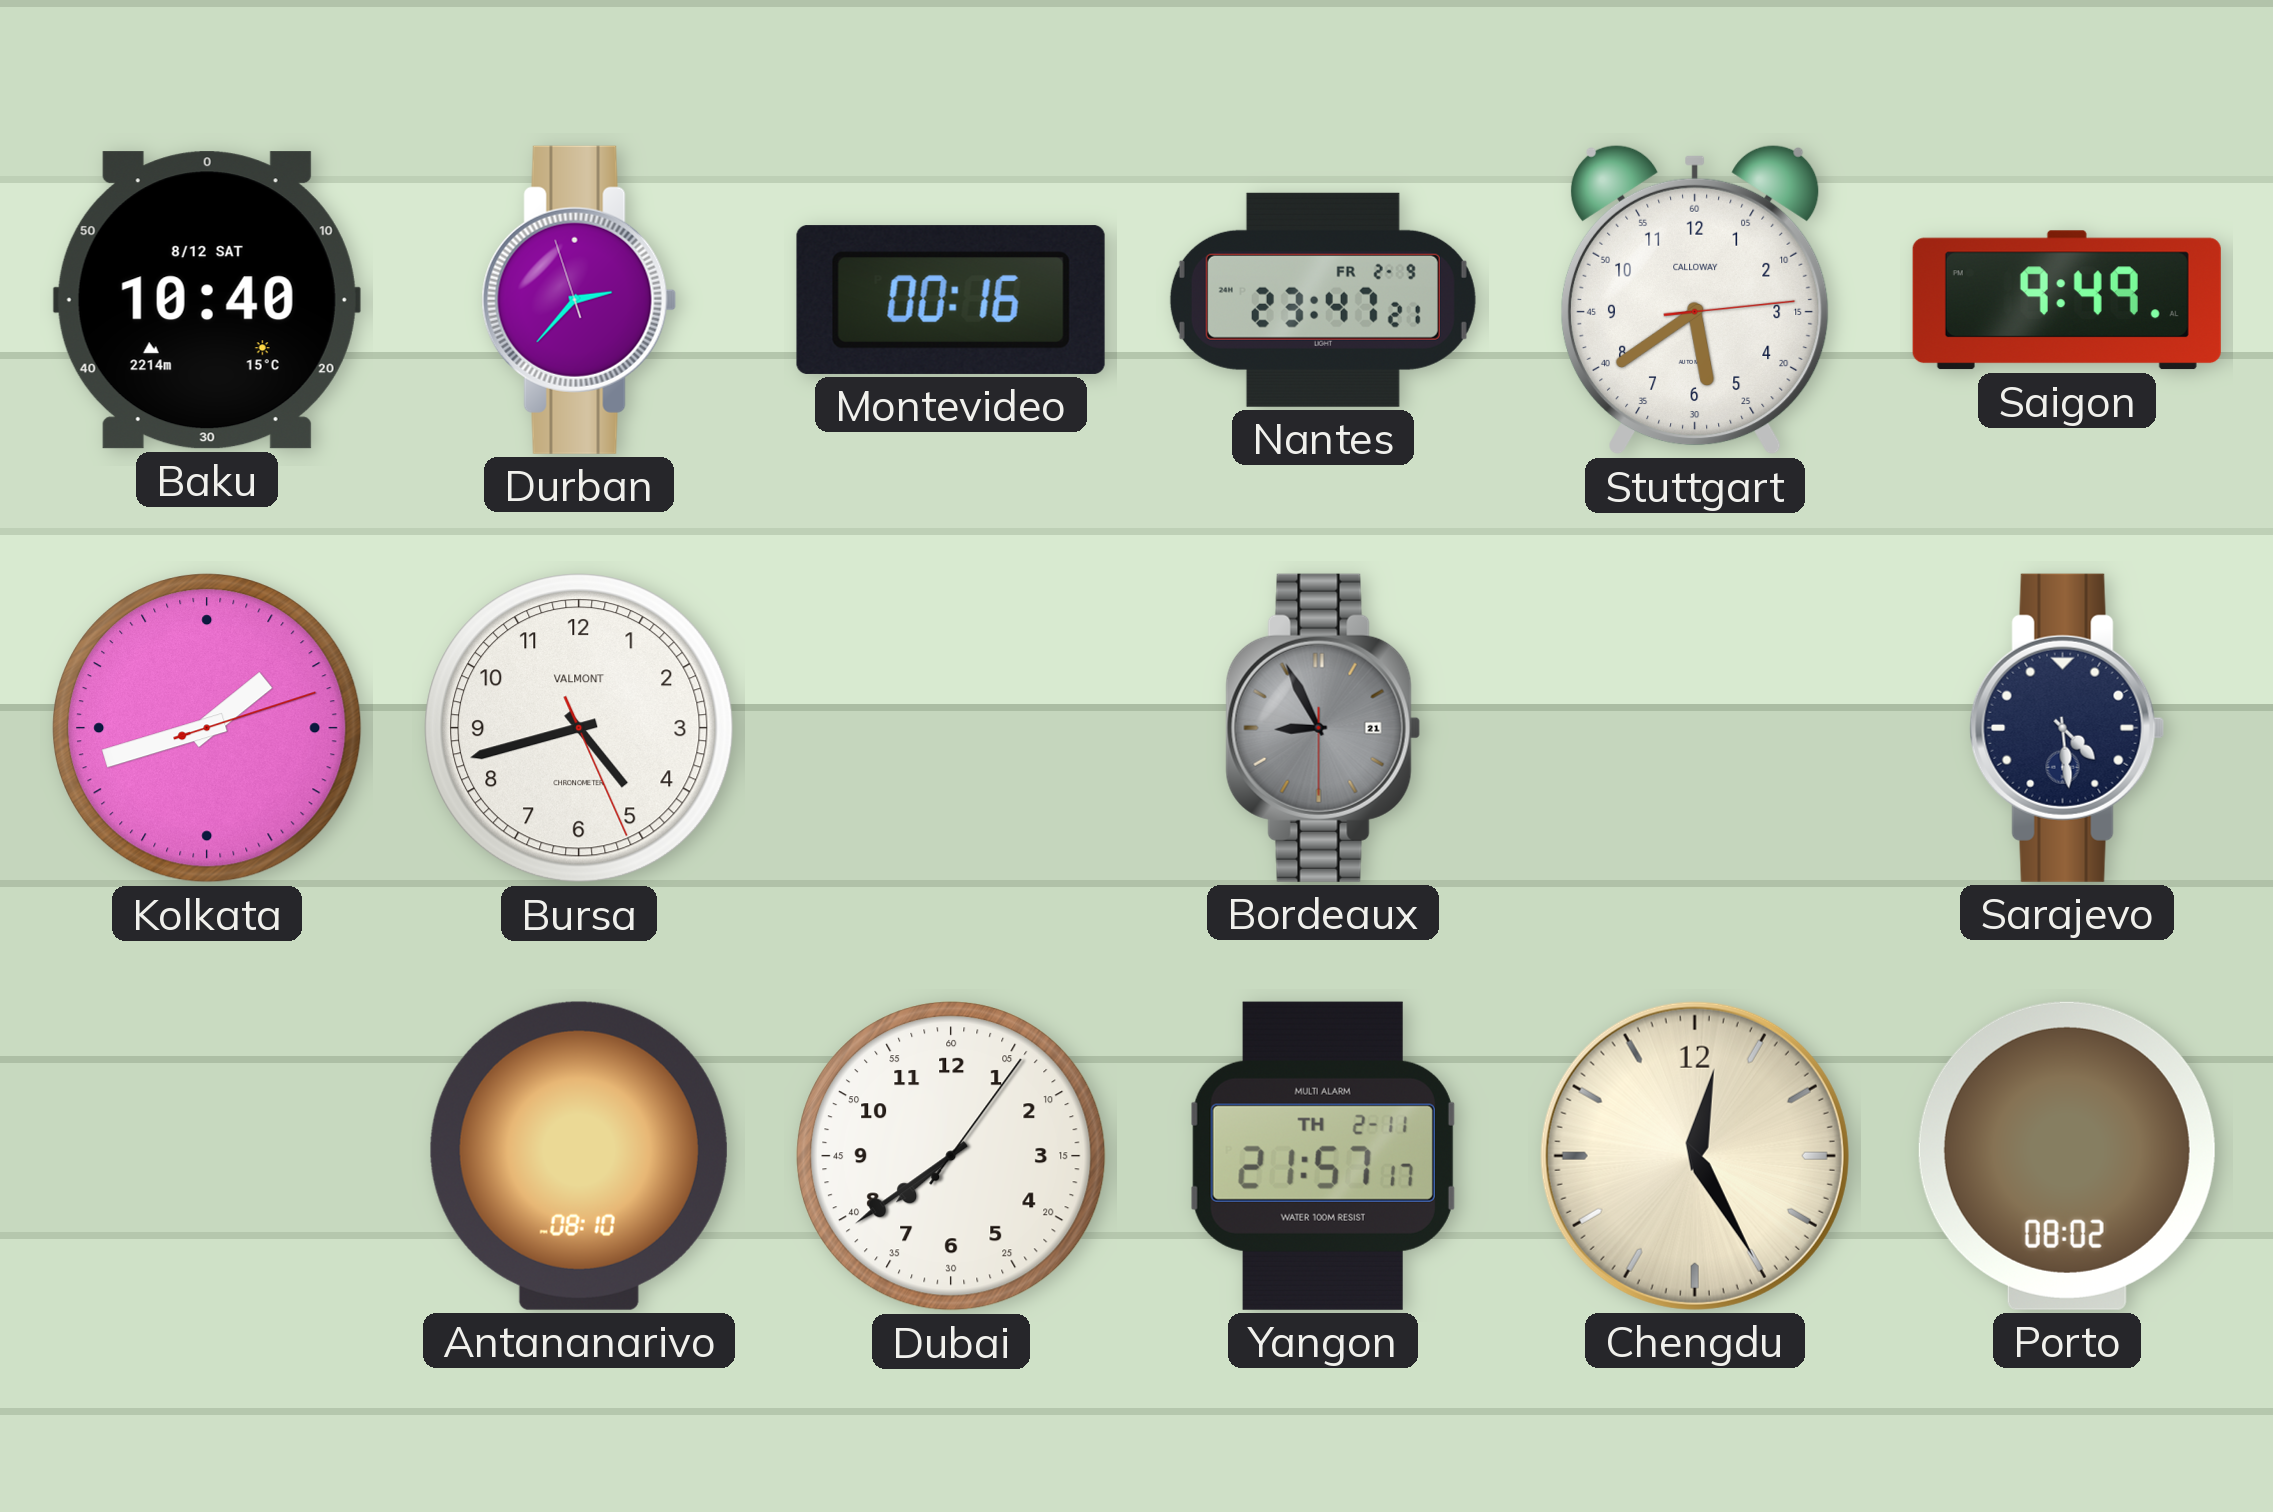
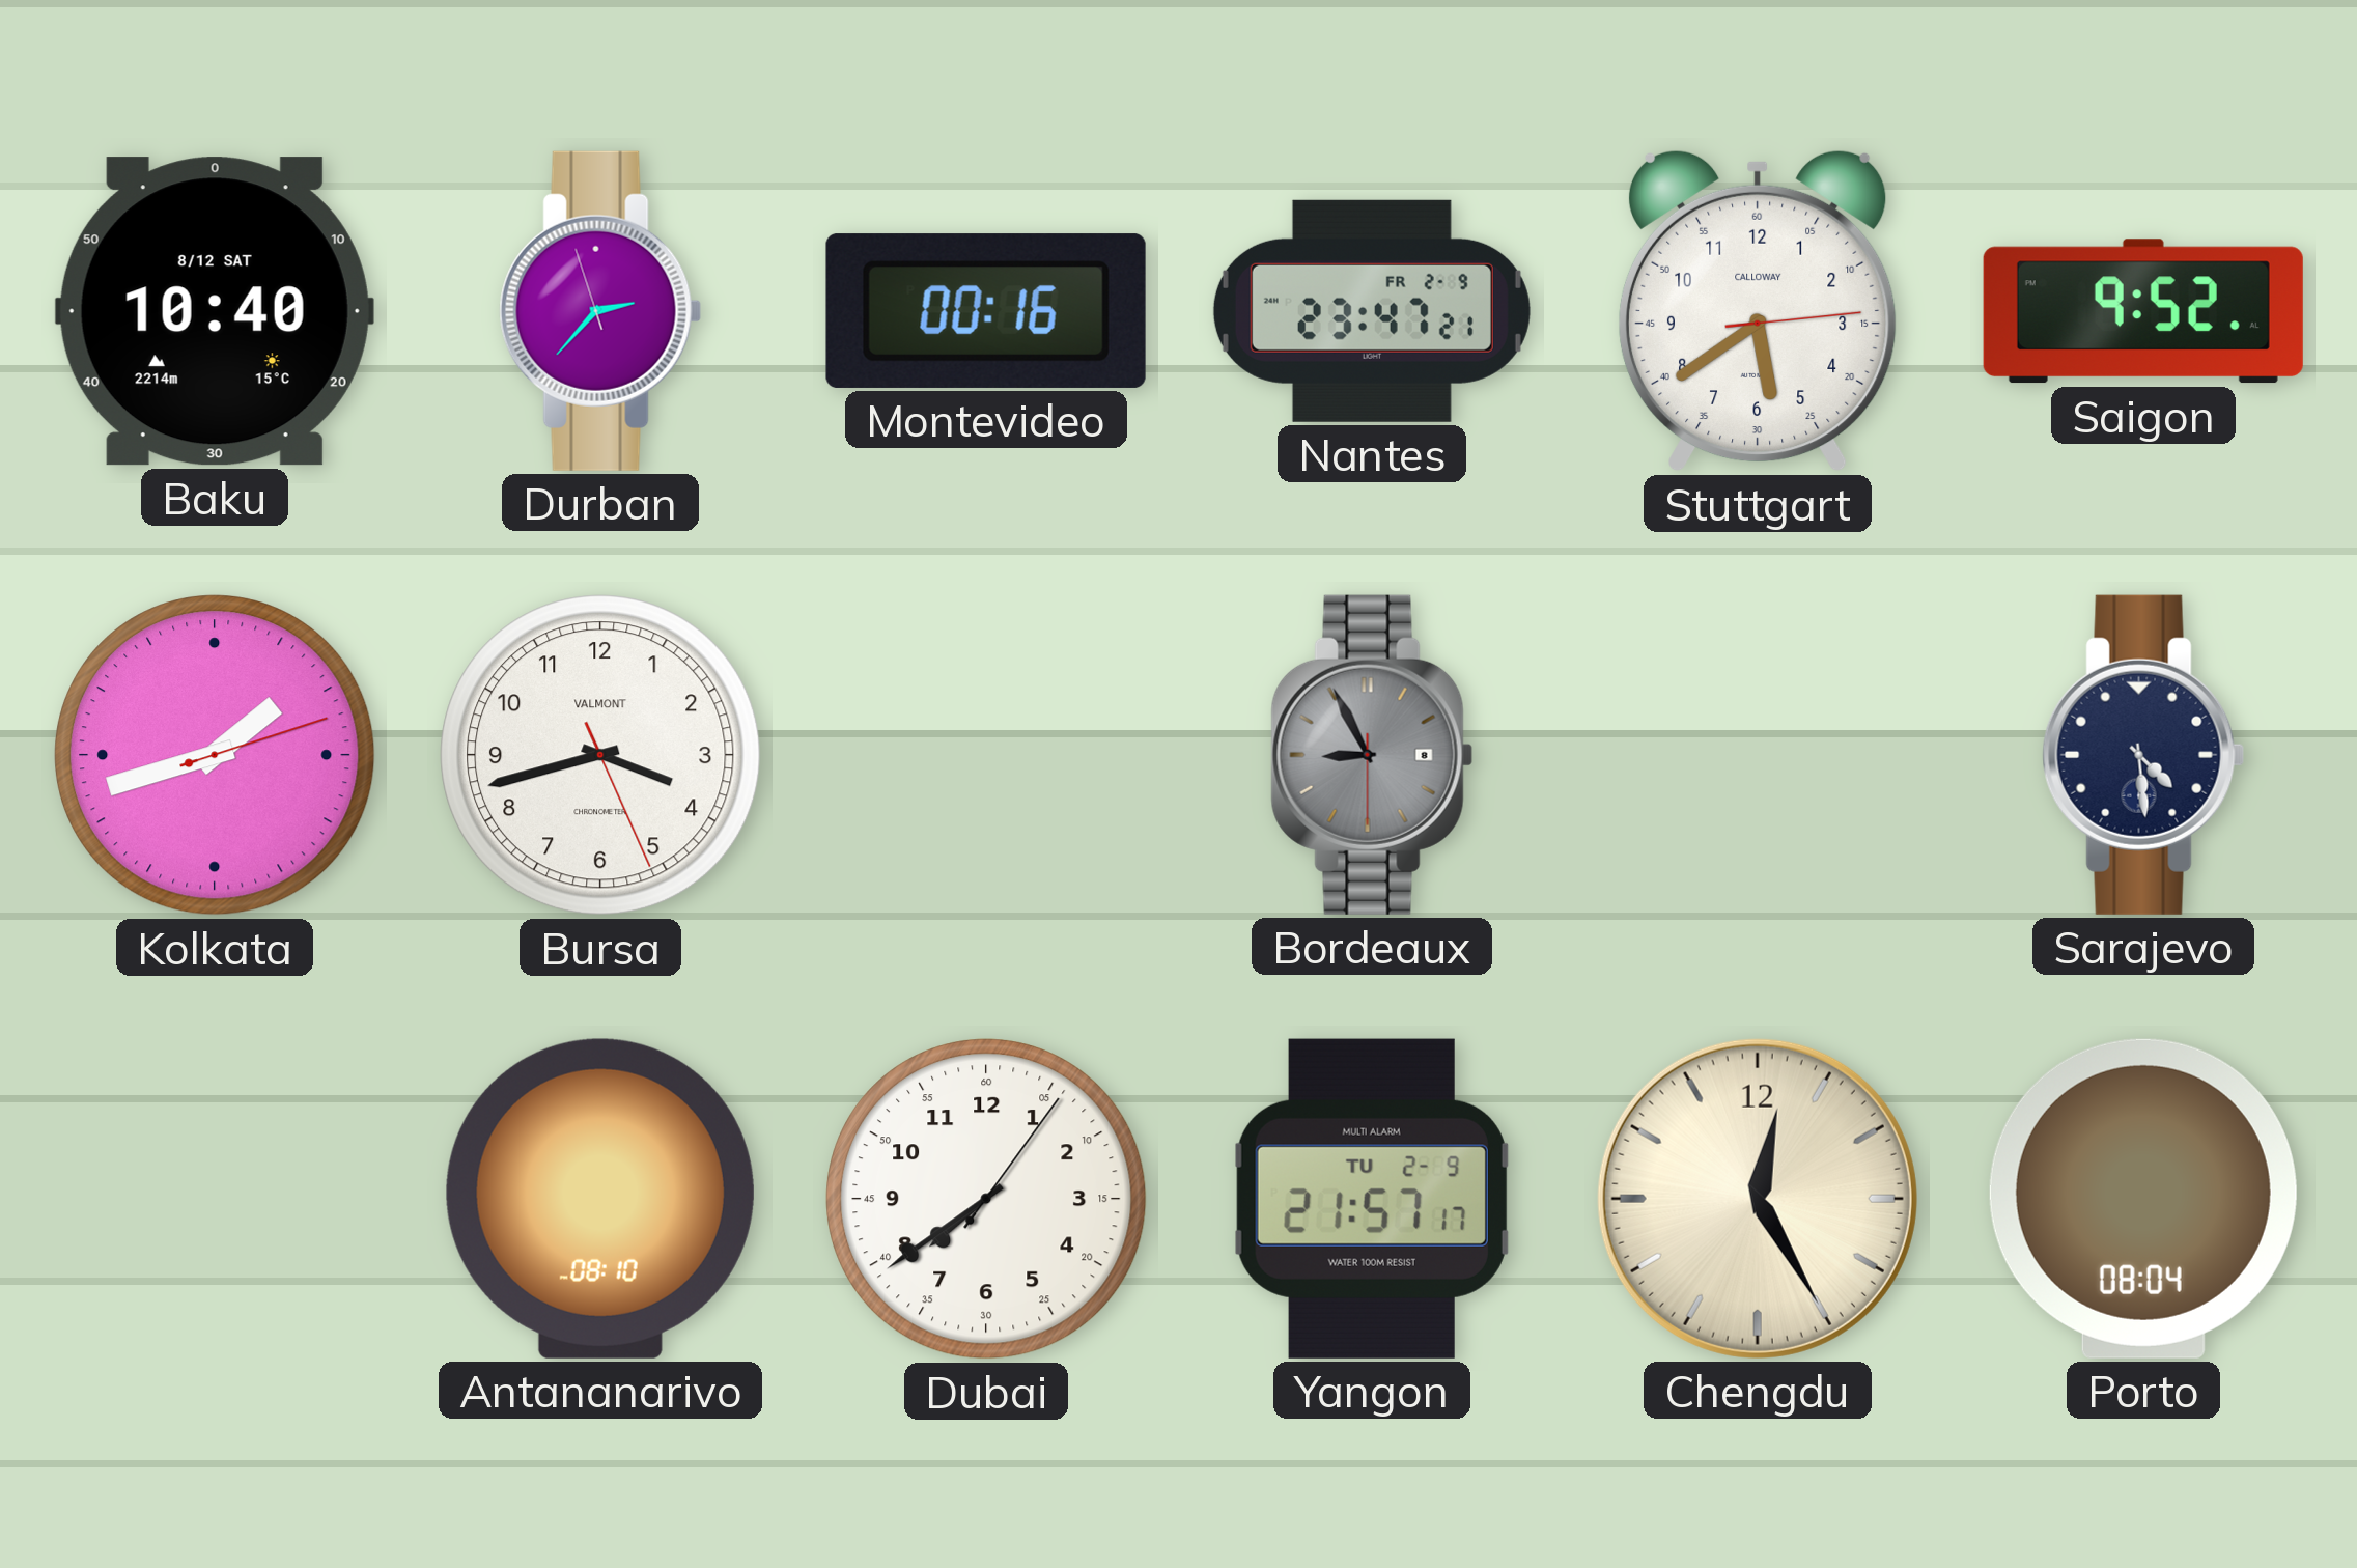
Saigon: 9:49 -> 9:52 (2143, 311)
Bursa: 4:42 -> 3:42 (600, 755)
Bordeaux date: 21 -> 8 (1372, 755)
Yangon date: TH 2-11 -> TU 2-9 (1372, 1199)
Porto: 08:02 -> 08:04 (2143, 1199)
